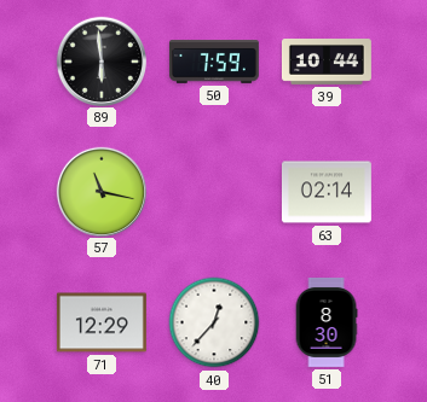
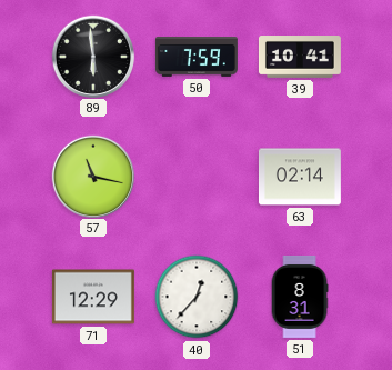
39: 10:44 -> 10:41 (300, 58)
51: 8:30 -> 8:31 (300, 297)
